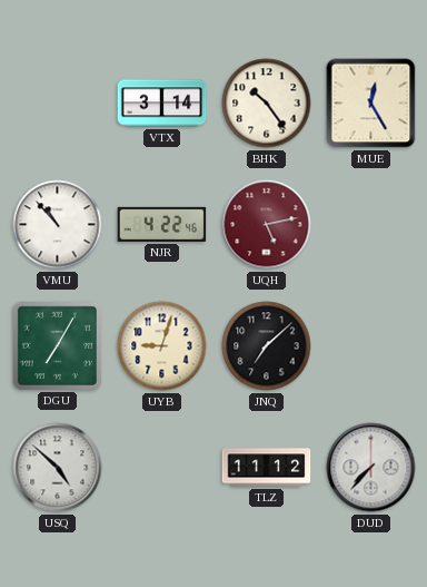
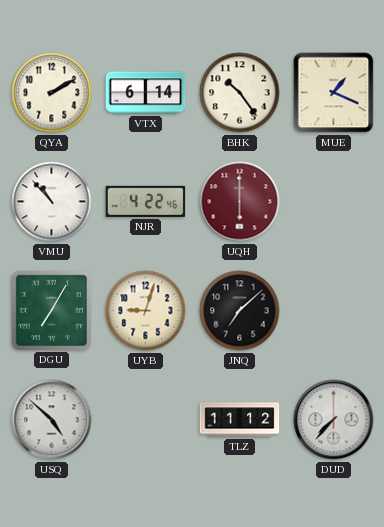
QYA: none -> 2:10 (52, 93)
VTX: 3:14 -> 6:14 (146, 93)
MUE: 12:25 -> 1:19 (334, 93)
UQH: 5:13 -> 6:00 (240, 202)
